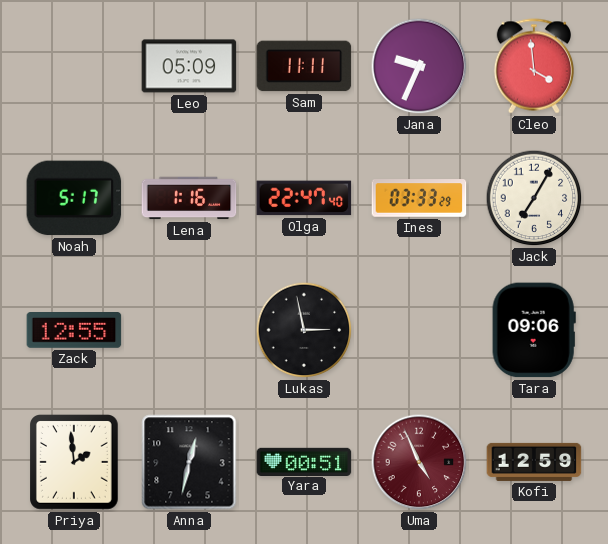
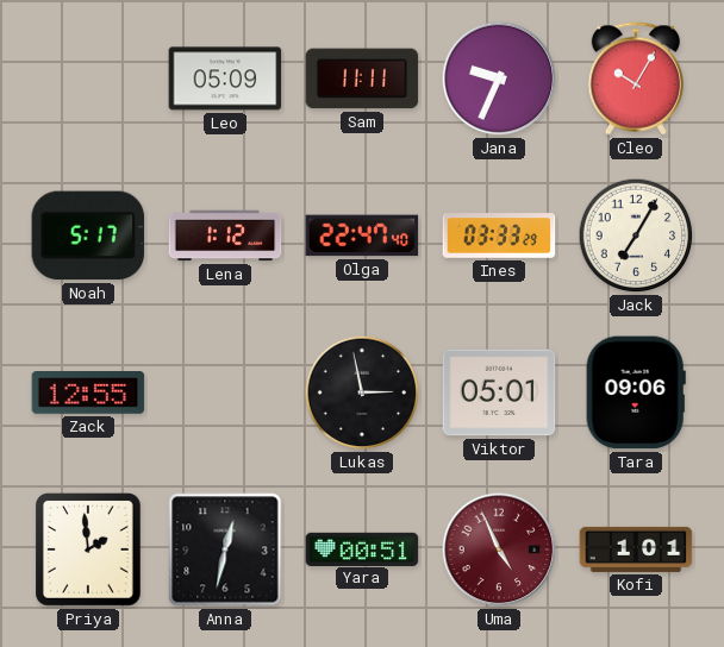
Cleo: 3:59 -> 10:05 (635, 78)
Lena: 1:16 -> 1:12 (225, 235)
Viktor: none -> 05:01 (499, 392)
Kofi: 12:59 -> 1:01 (636, 549)
